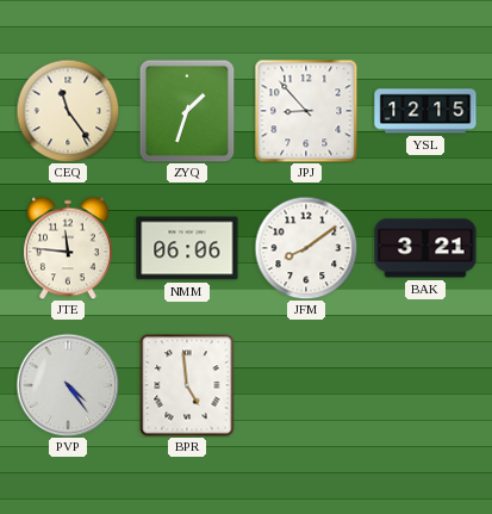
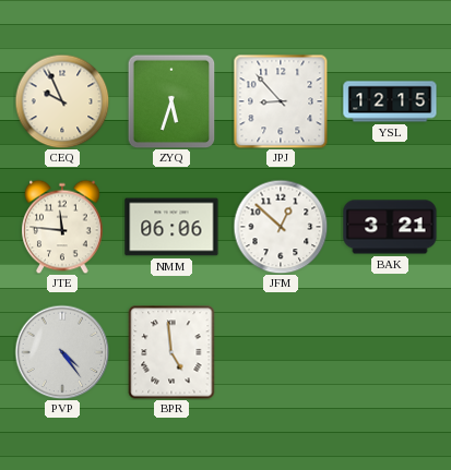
CEQ: 11:24 -> 9:56 (62, 101)
ZYQ: 1:33 -> 5:33 (171, 101)
JFM: 8:09 -> 12:52 (281, 227)
